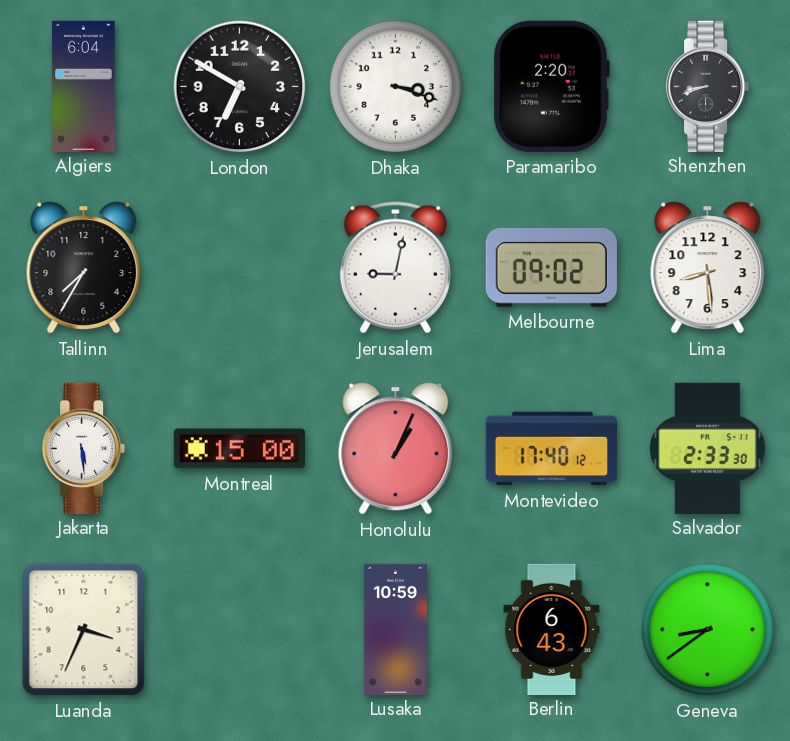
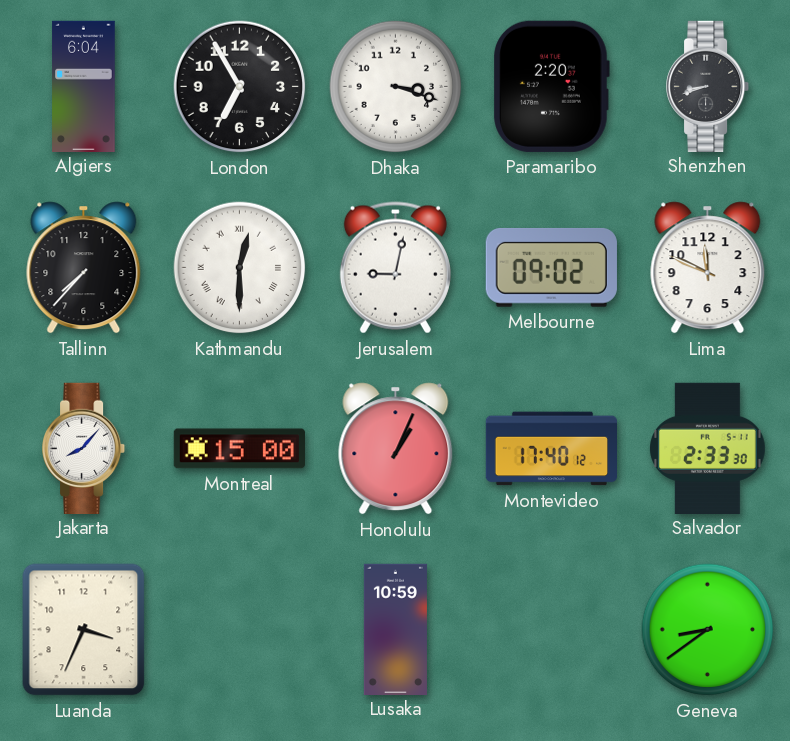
London: 6:50 -> 6:55 (240, 87)
Tallinn: 7:35 -> 7:37 (84, 268)
Kathmandu: none -> 12:30 (240, 268)
Lima: 8:29 -> 11:49 (708, 268)
Jakarta: 5:29 -> 8:07 (85, 448)
Berlin: 6:43 -> none (552, 629)
